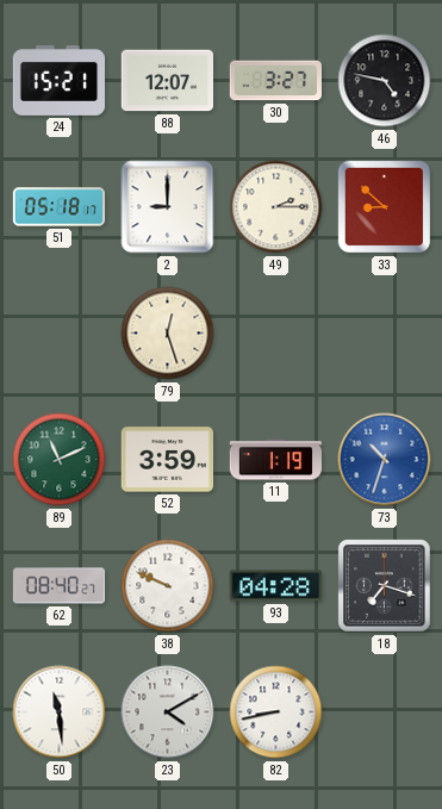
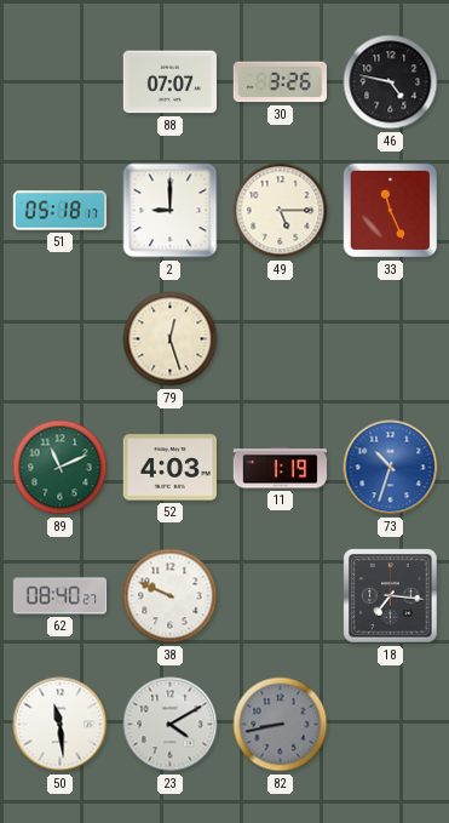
24: 15:21 -> none (60, 81)
88: 12:07 -> 07:07 (169, 82)
30: 3:27 -> 3:26 (280, 82)
49: 2:15 -> 5:15 (281, 211)
33: 8:52 -> 11:26 (391, 211)
52: 3:59 -> 4:03 (169, 468)
93: 04:28 -> none (275, 586)
18: 7:18 -> 7:16 (391, 596)
82 dial: white -> grey (281, 725)
